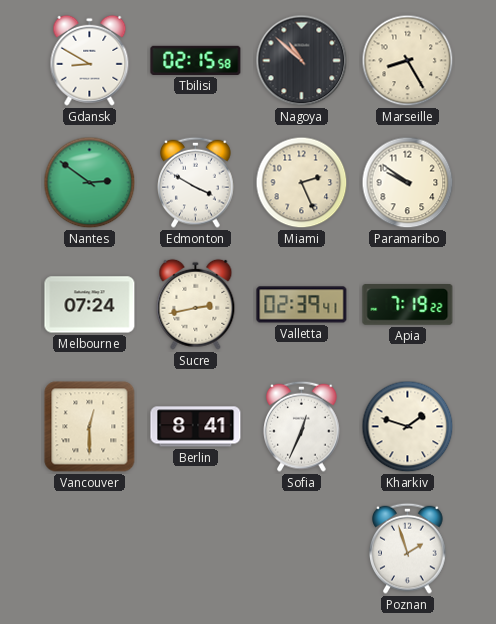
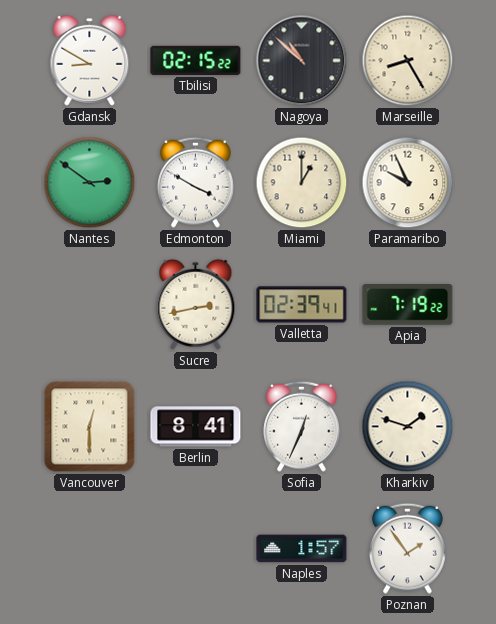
Tbilisi: 02:15:58 -> 02:15:22 (196, 60)
Miami: 2:26 -> 1:00 (302, 183)
Paramaribo: 9:51 -> 9:56 (408, 183)
Melbourne: 07:24 -> none (90, 305)
Naples: none -> 1:57 (302, 549)
Poznan: 1:57 -> 1:54 (408, 548)
